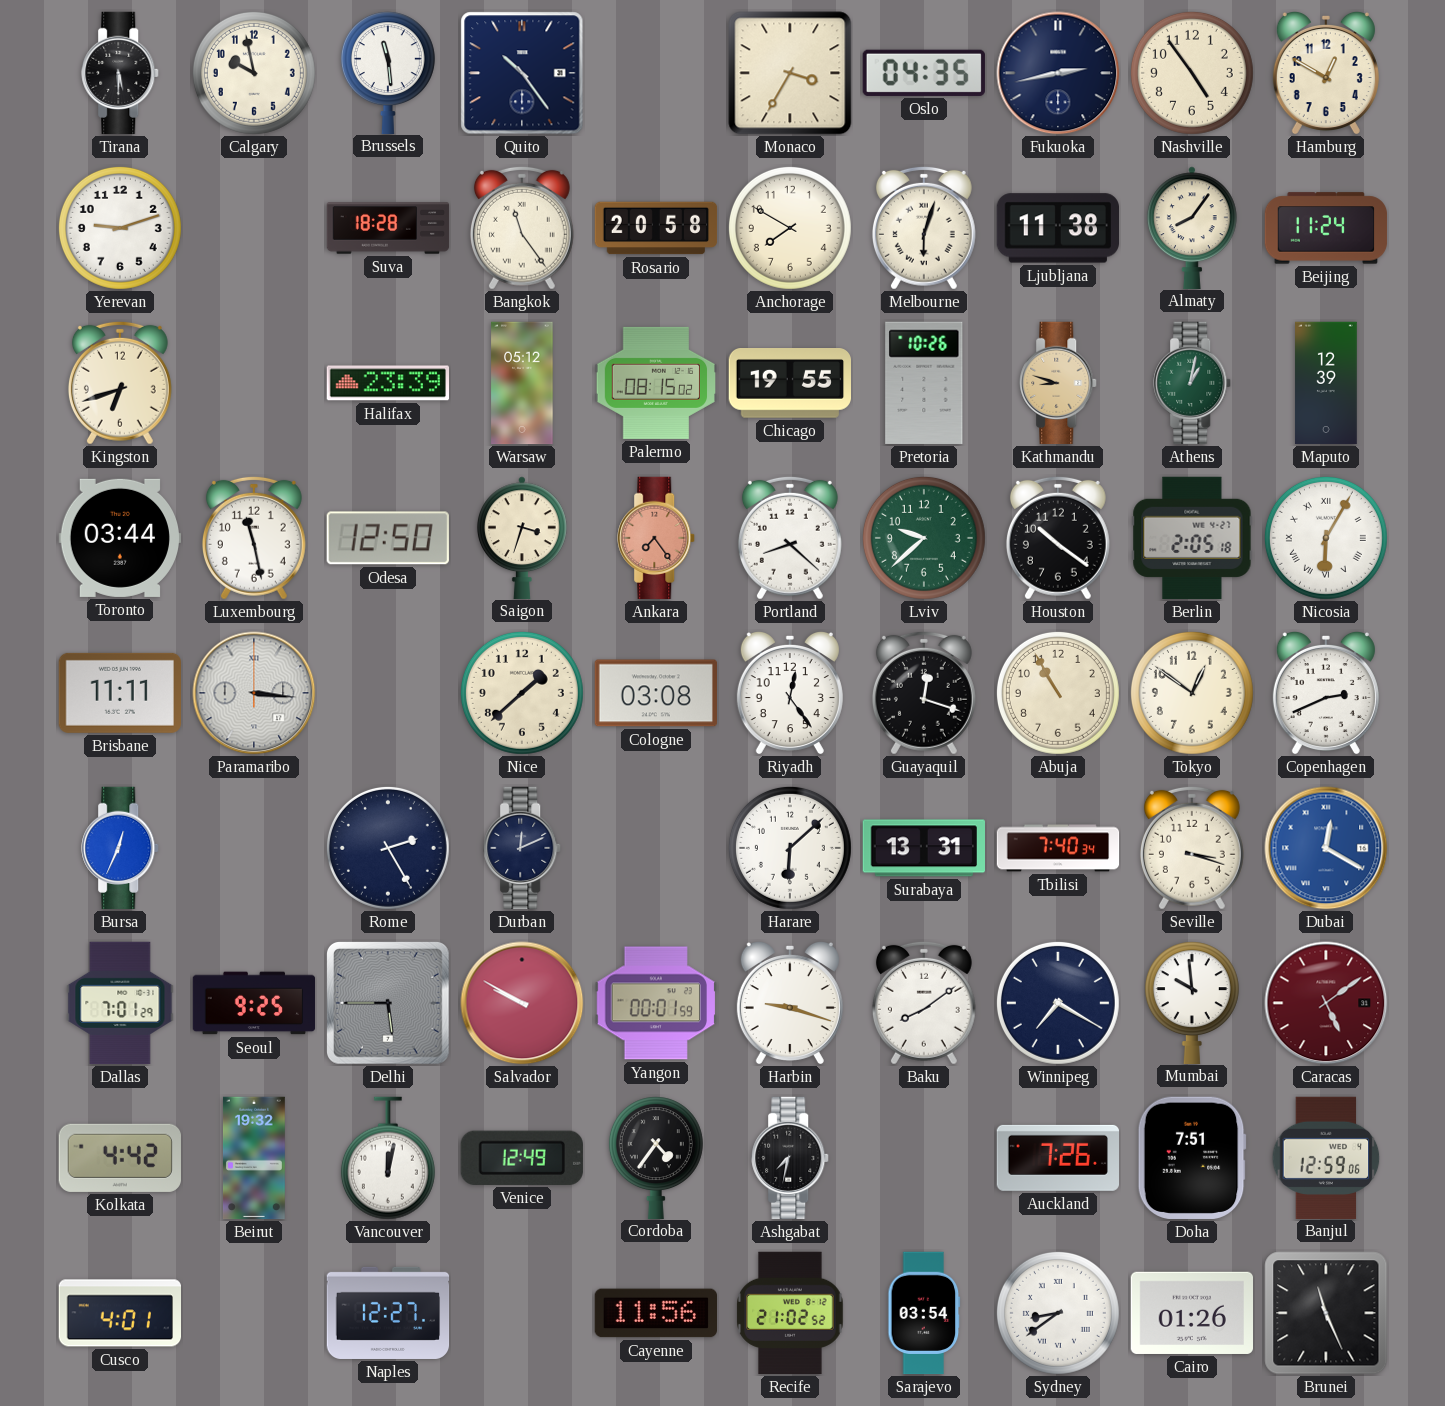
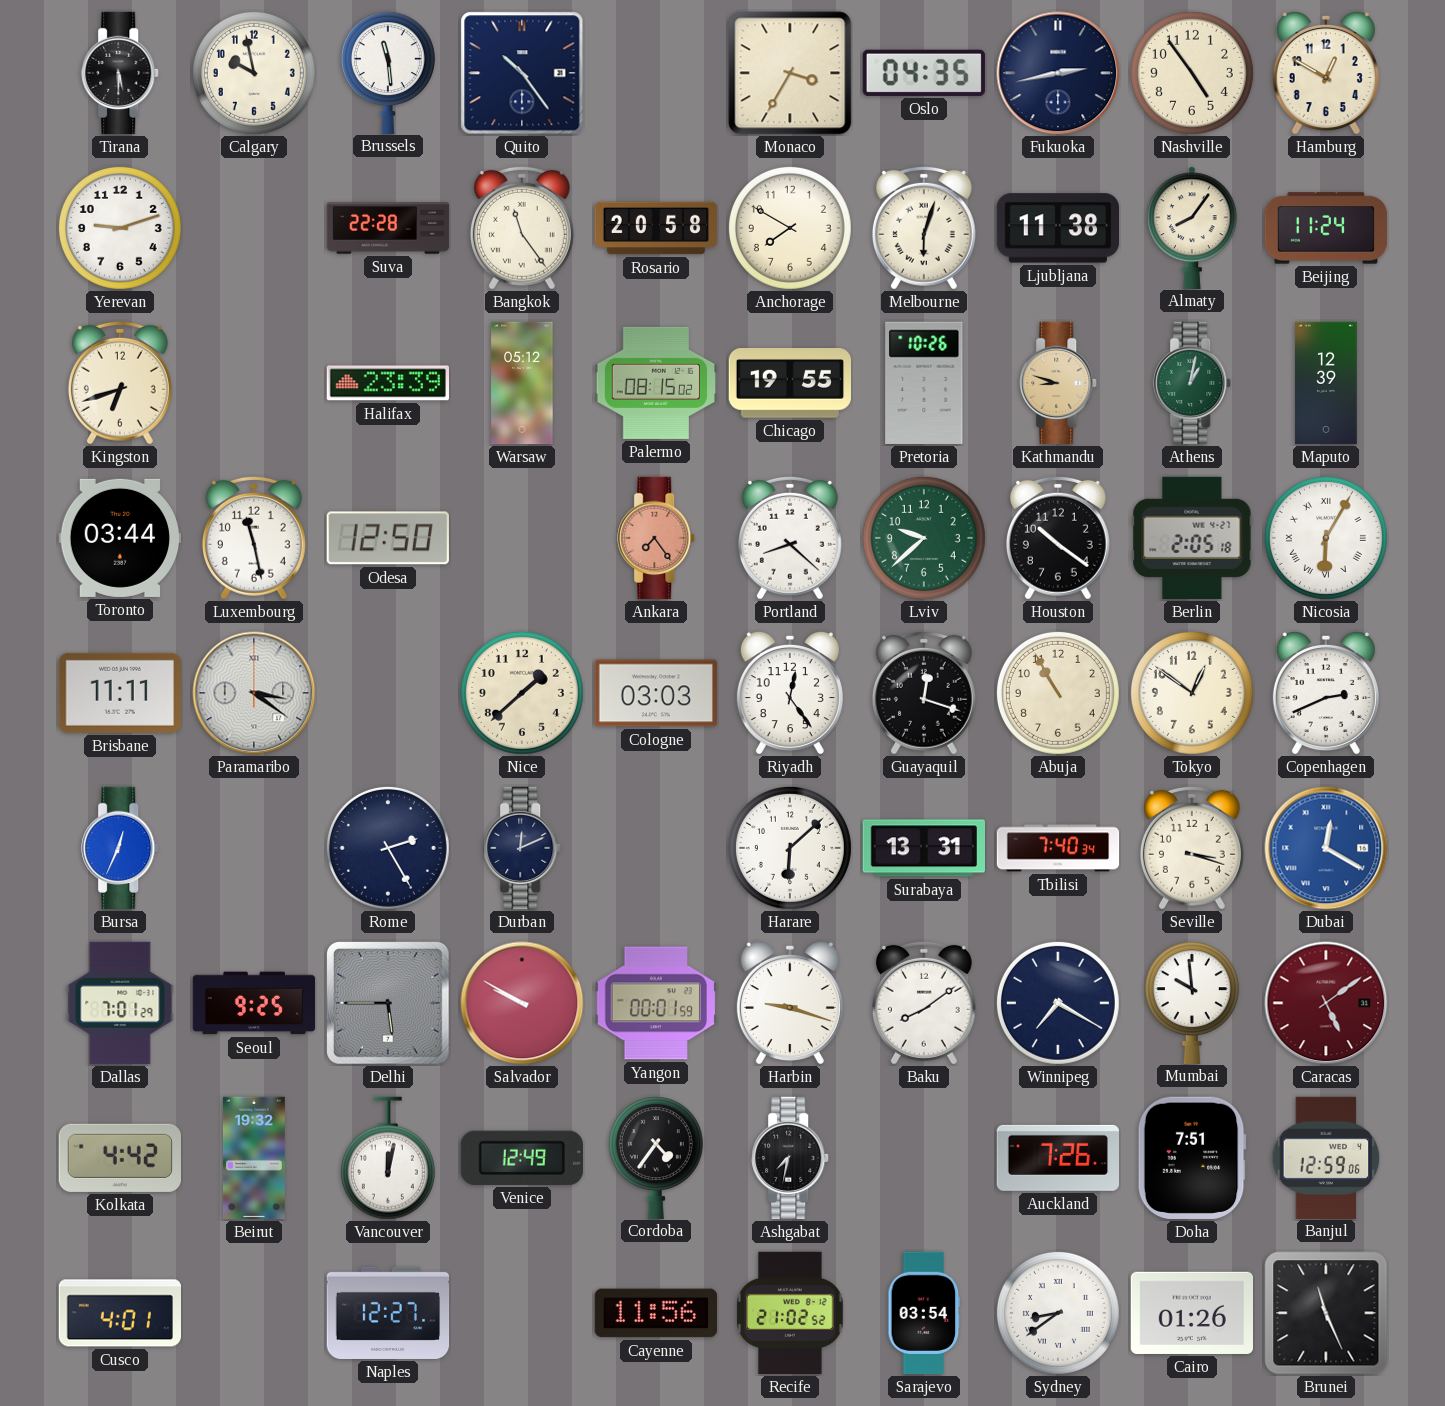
Suva: 18:28 -> 22:28 (388, 228)
Saigon: 3:33 -> none (522, 537)
Paramaribo: 3:16 -> 3:21 (254, 693)
Cologne: 03:08 -> 03:03 (655, 693)
